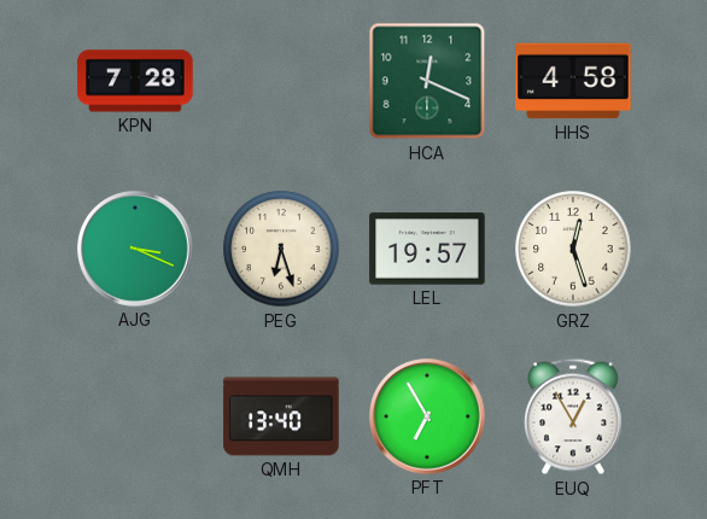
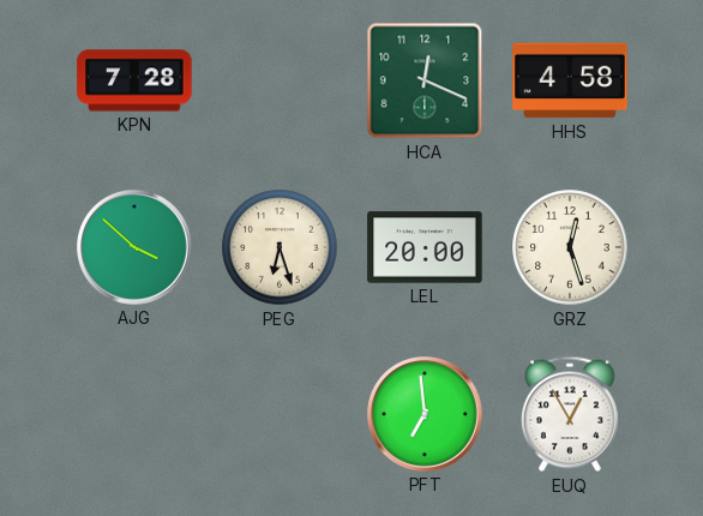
AJG: 3:19 -> 3:52 (134, 247)
LEL: 19:57 -> 20:00 (425, 247)
QMH: 13:40 -> none (281, 416)
PFT: 6:55 -> 6:59 (425, 414)
